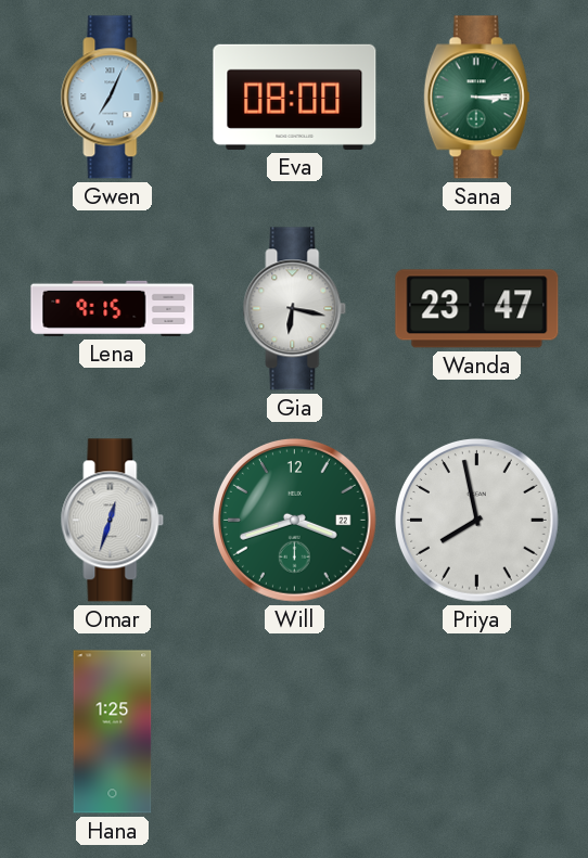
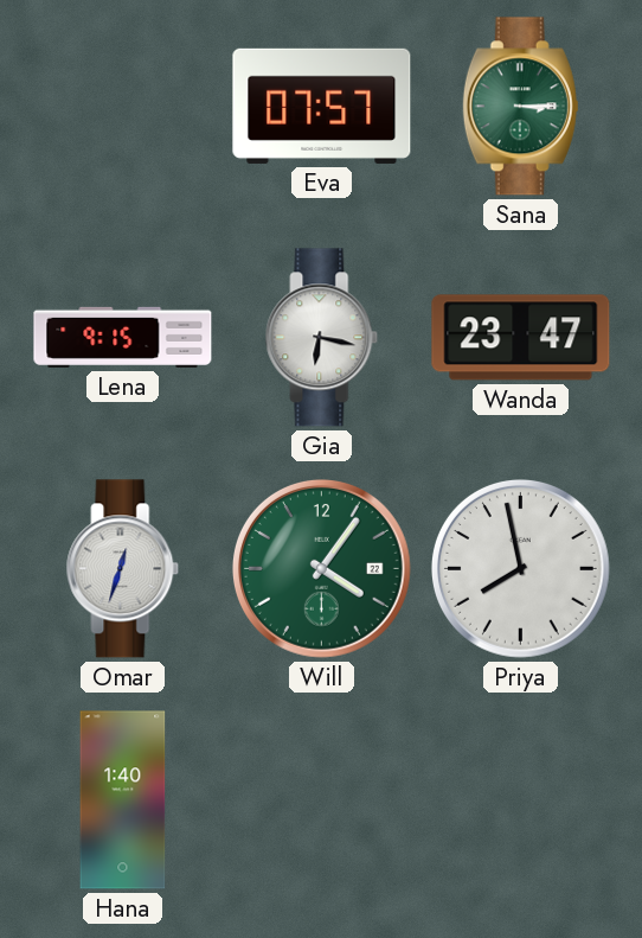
Gwen: 7:04 -> none (113, 98)
Eva: 08:00 -> 07:57 (322, 106)
Will: 3:42 -> 4:06 (321, 568)
Hana: 1:25 -> 1:40 (123, 800)
